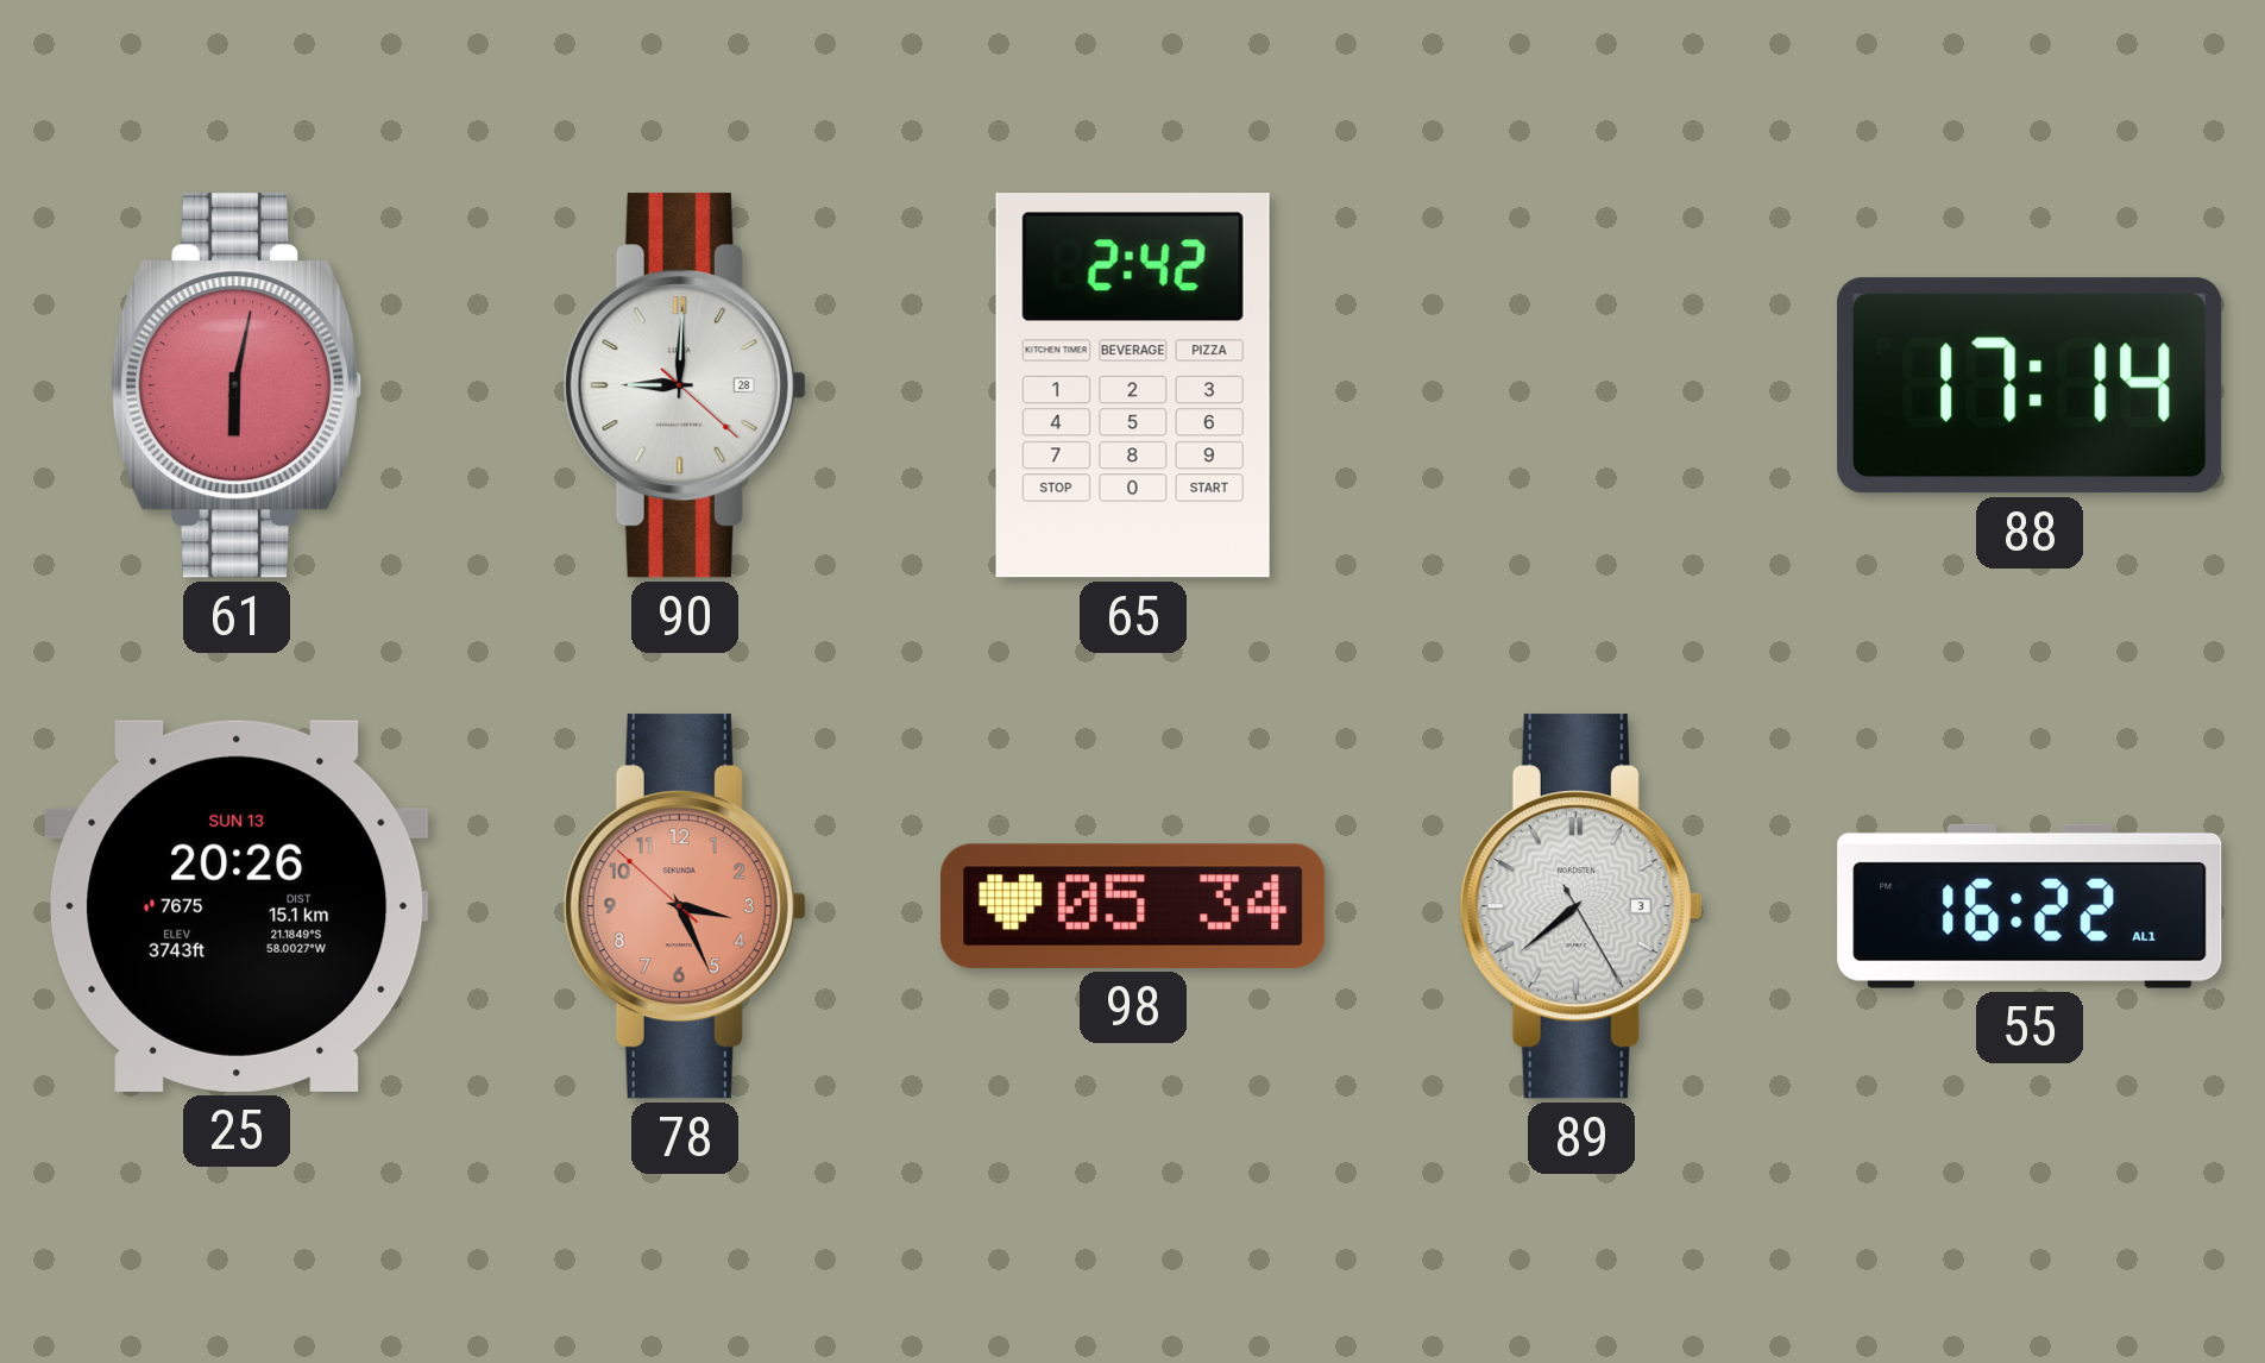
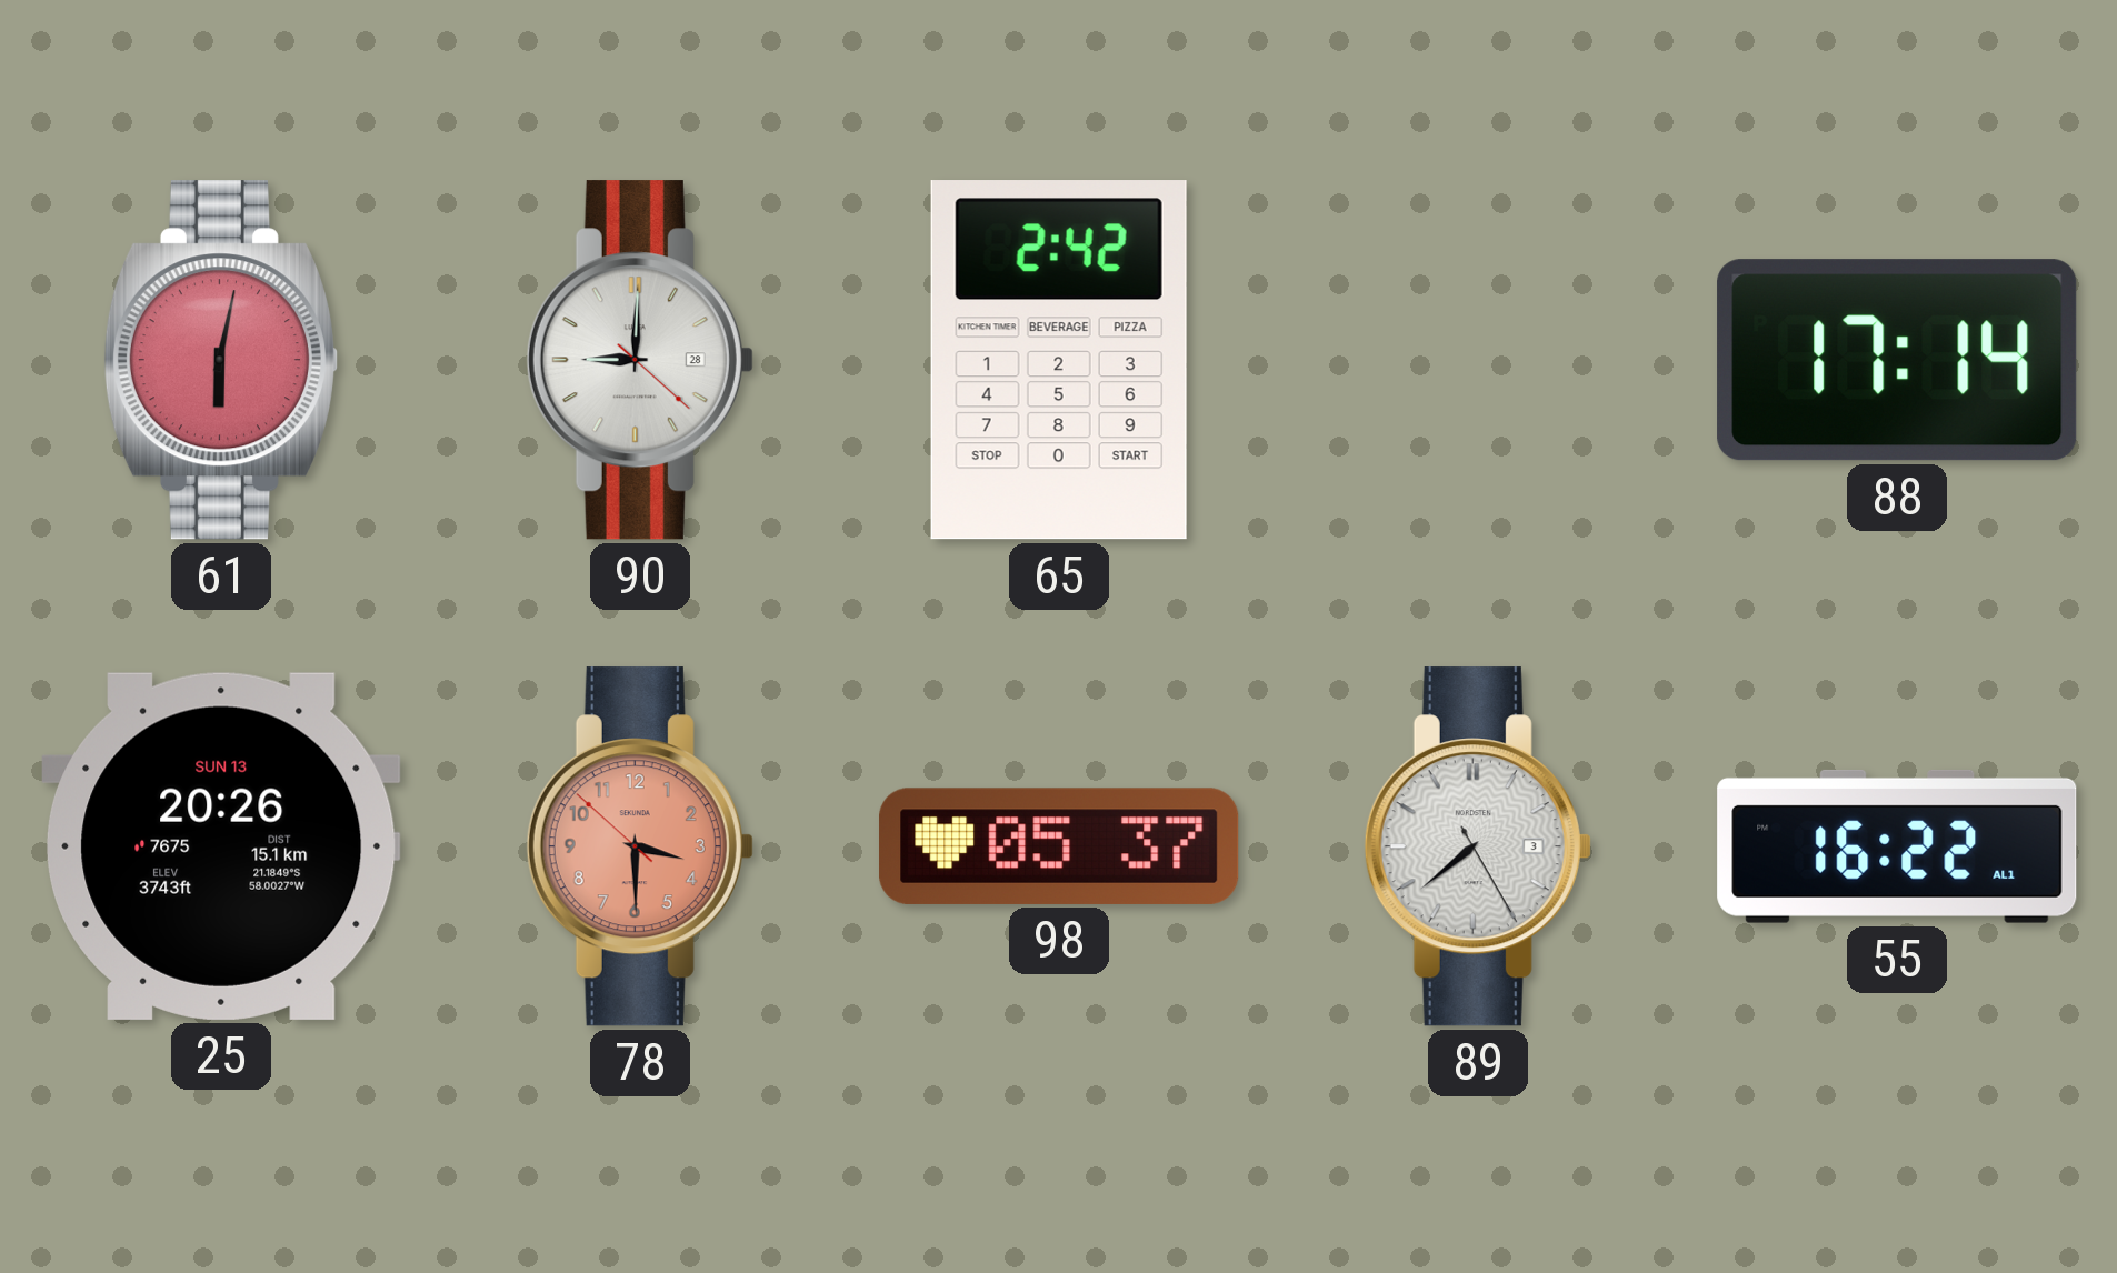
78: 3:25 -> 3:29 (640, 846)
98: 05:34 -> 05:37 (1059, 846)
